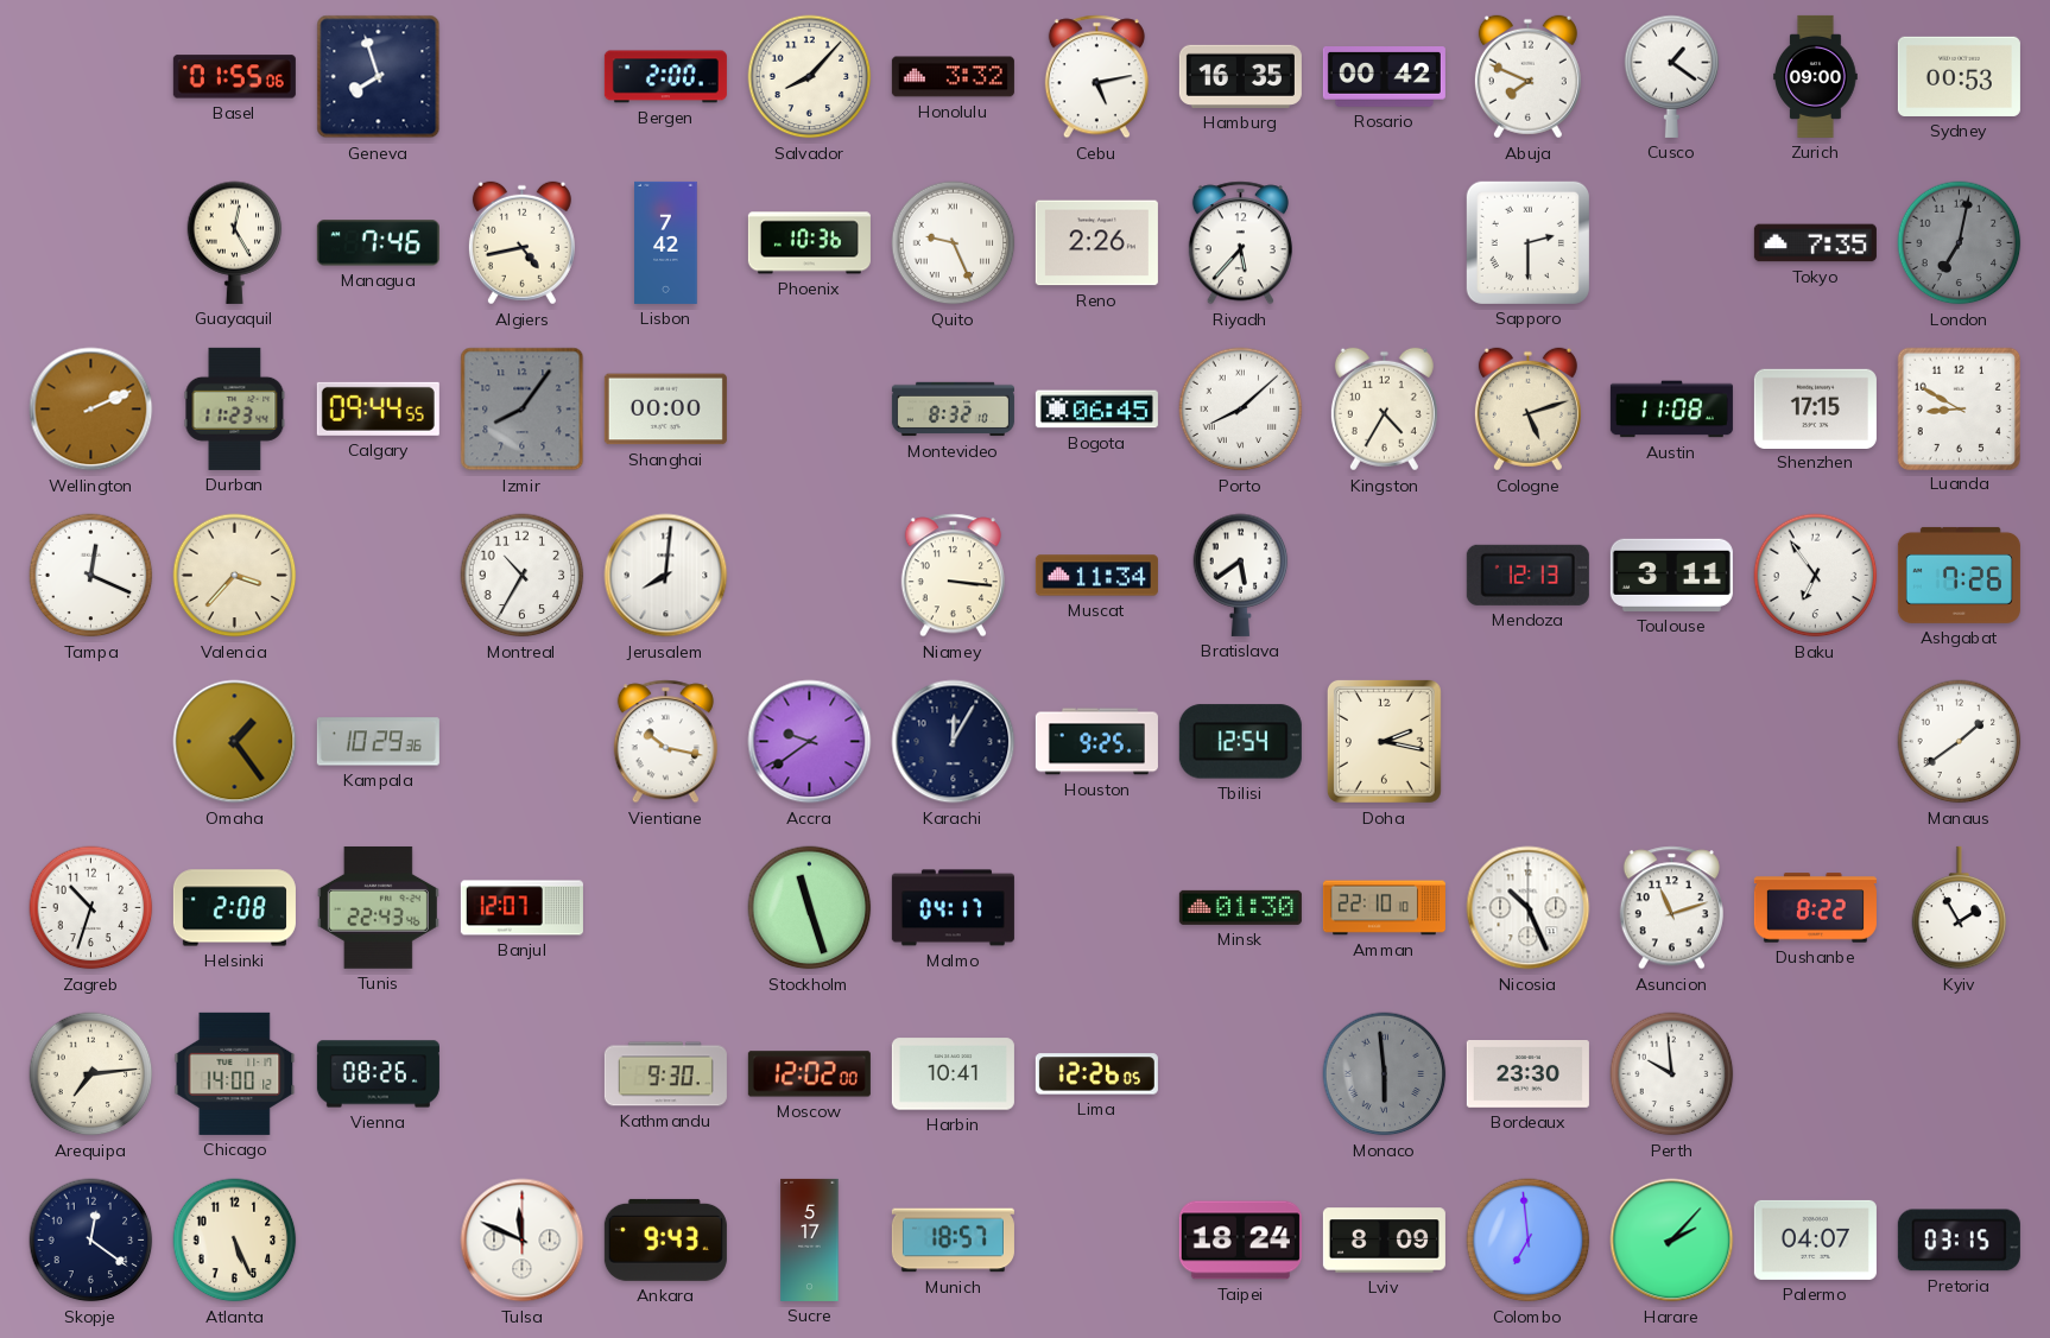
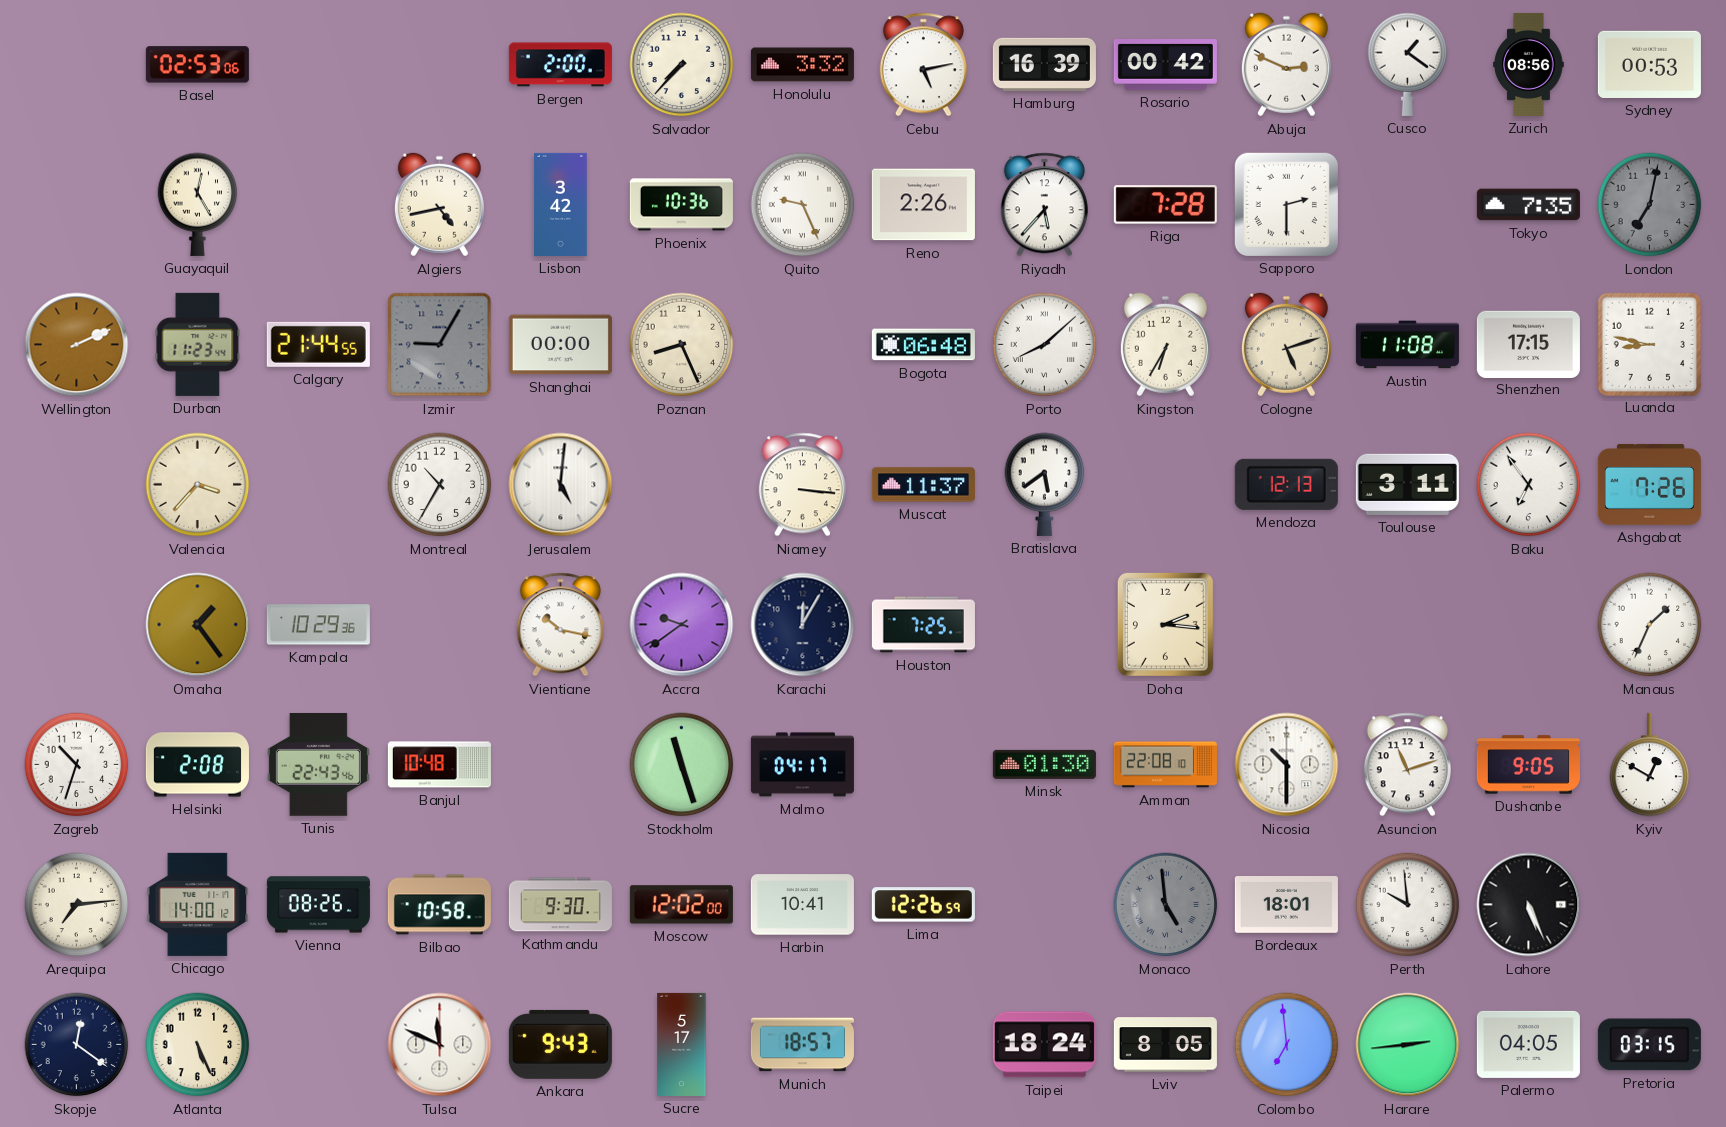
Basel: 01:55 -> 02:53 (197, 65)
Geneva: 7:57 -> none (379, 77)
Salvador: 8:07 -> 7:37 (682, 65)
Hamburg: 16:35 -> 16:39 (1044, 64)
Abuja: 7:49 -> 2:49 (1286, 65)
Zurich: 09:00 -> 08:56 (1529, 64)
Managua: 7:46 -> none (378, 243)
Lisbon: 7:42 -> 3:42 (561, 204)
Riga: none -> 7:28 (1165, 205)
Calgary: 09:44 -> 21:44 (318, 344)
Izmir: 8:06 -> 9:05 (440, 345)
Poznan: none -> 8:26 (682, 345)
Montevideo: 8:32 -> none (953, 410)
Bogota: 06:45 -> 06:48 (923, 345)
Kingston: 4:35 -> 6:35 (1165, 345)
Luanda: 8:50 -> 8:47 (1649, 344)
Tampa: 12:19 -> none (91, 576)
Jerusalem: 8:01 -> 5:01 (561, 485)
Muscat: 11:34 -> 11:37 (923, 485)
Houston: 9:25 -> 7:25 (923, 625)
Tbilisi: 12:54 -> none (1240, 742)
Doha: 2:17 -> 2:16 (1165, 624)
Manaus: 1:39 -> 1:34 (1650, 625)
Banjul: 12:07 -> 10:48 (439, 765)
Amman: 22:10 -> 22:08 (1165, 765)
Nicosia: 10:26 -> 10:30 (1287, 765)
Dushanbe: 8:22 -> 9:05 (1528, 765)
Kyiv: 1:55 -> 12:50 (1650, 765)
Bilbao: none -> 10:58 (439, 905)
Lima: 12:26:05 -> 12:26:59 (923, 905)
Monaco: 5:59 -> 4:59 (1166, 905)
Bordeaux: 23:30 -> 18:01 (1286, 905)
Lahore: none -> 5:26 (1529, 905)
Lviv: 8:09 -> 8:05 (1165, 1045)
Harare: 2:07 -> 2:44 (1408, 1045)
Palermo: 04:07 -> 04:05 (1528, 1044)
